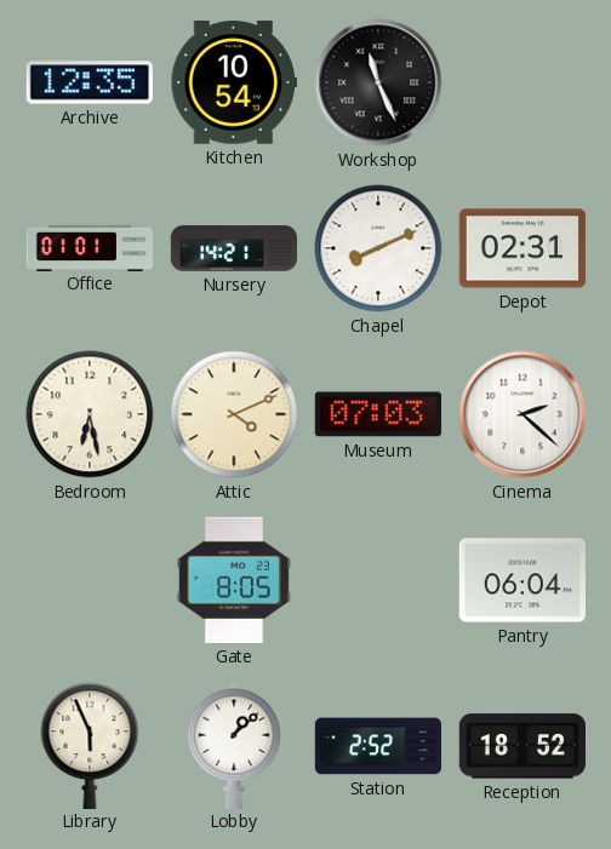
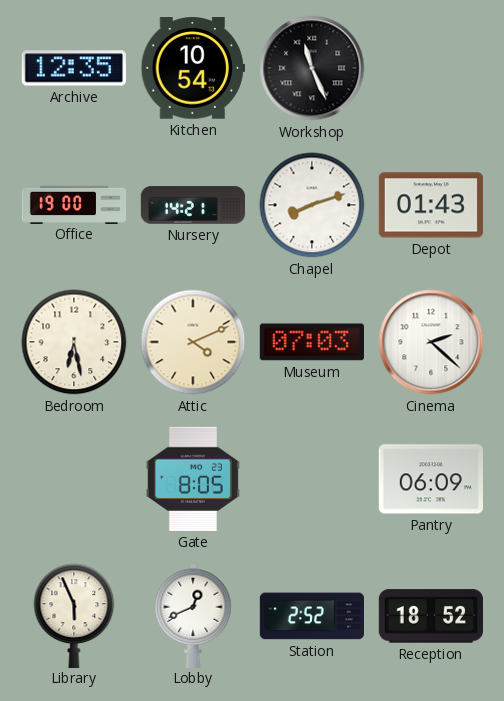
Office: 01:01 -> 19:00 (74, 204)
Chapel: 8:11 -> 8:12 (312, 205)
Depot: 02:31 -> 01:43 (430, 205)
Pantry: 06:04 -> 06:09 (431, 479)
Lobby: 1:08 -> 12:41 (193, 615)
